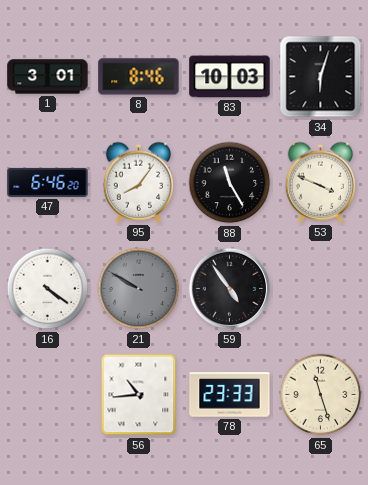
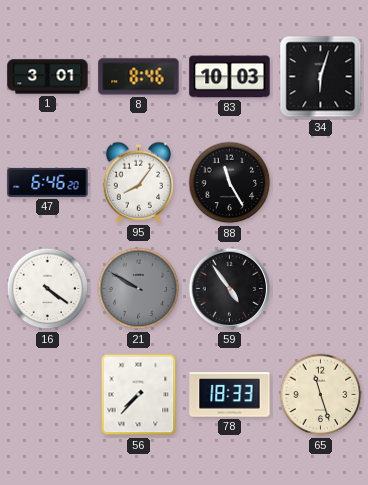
53: 3:49 -> none (321, 182)
56: 10:44 -> 7:37 (139, 395)
78: 23:33 -> 18:33 (230, 395)
